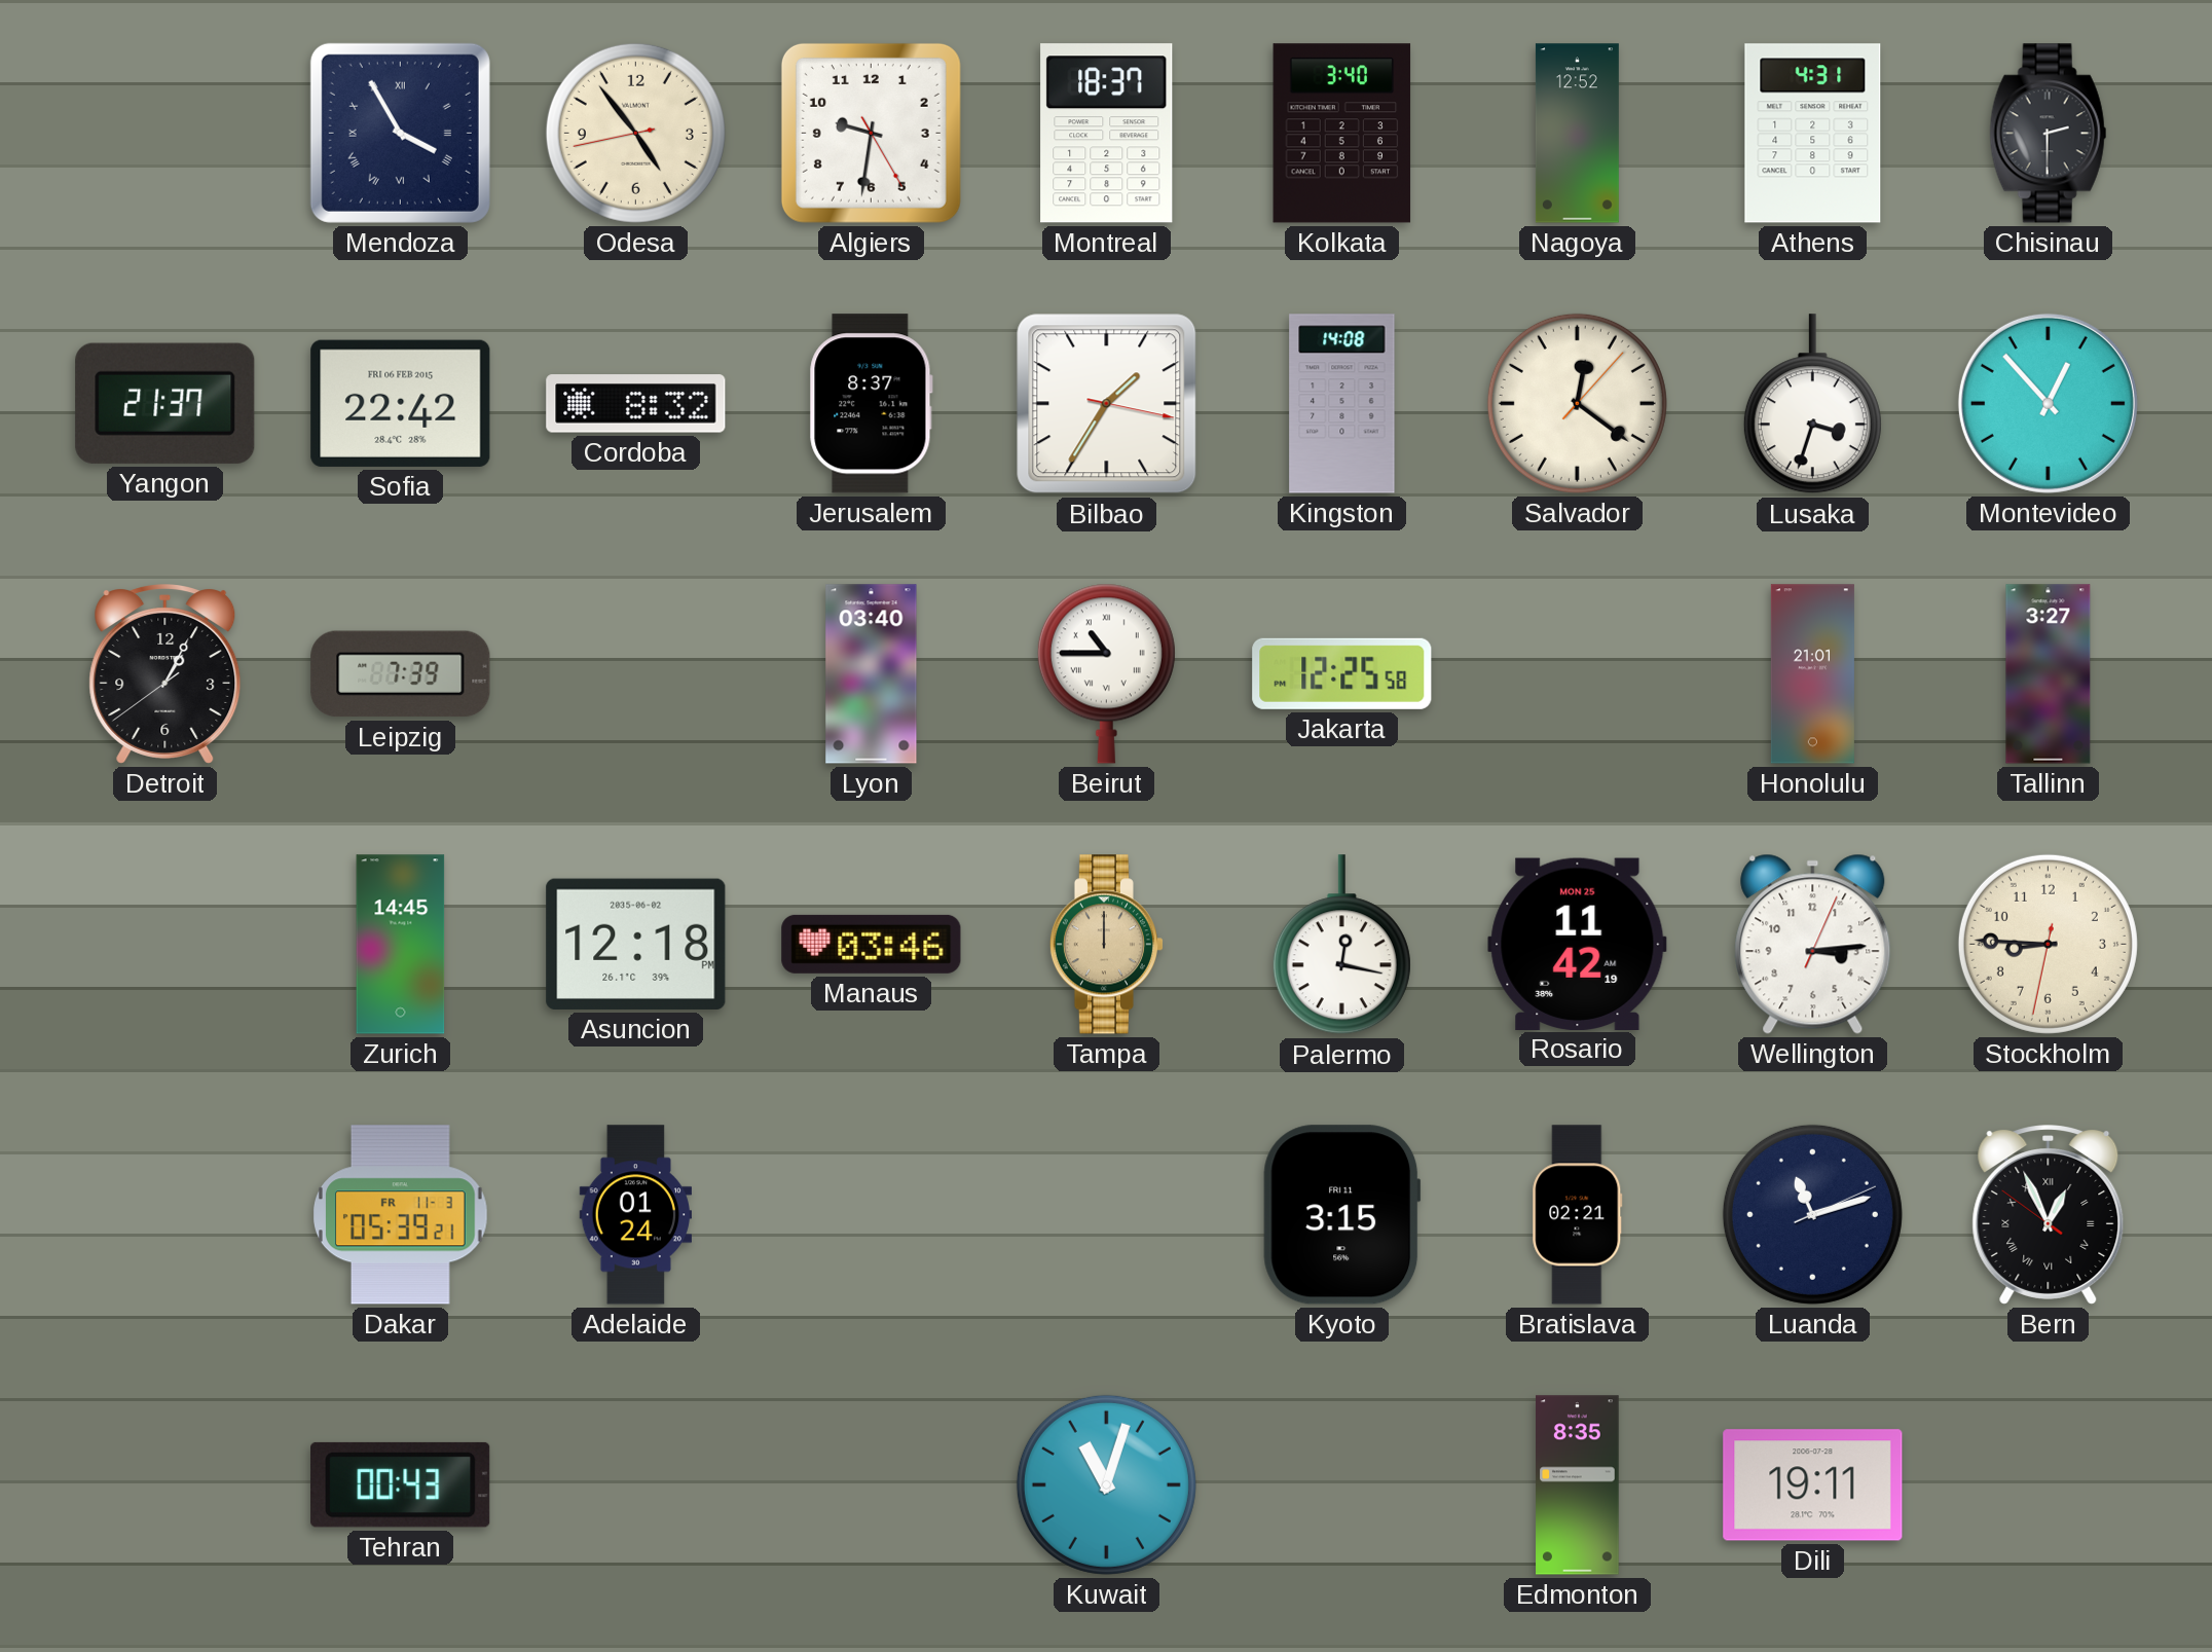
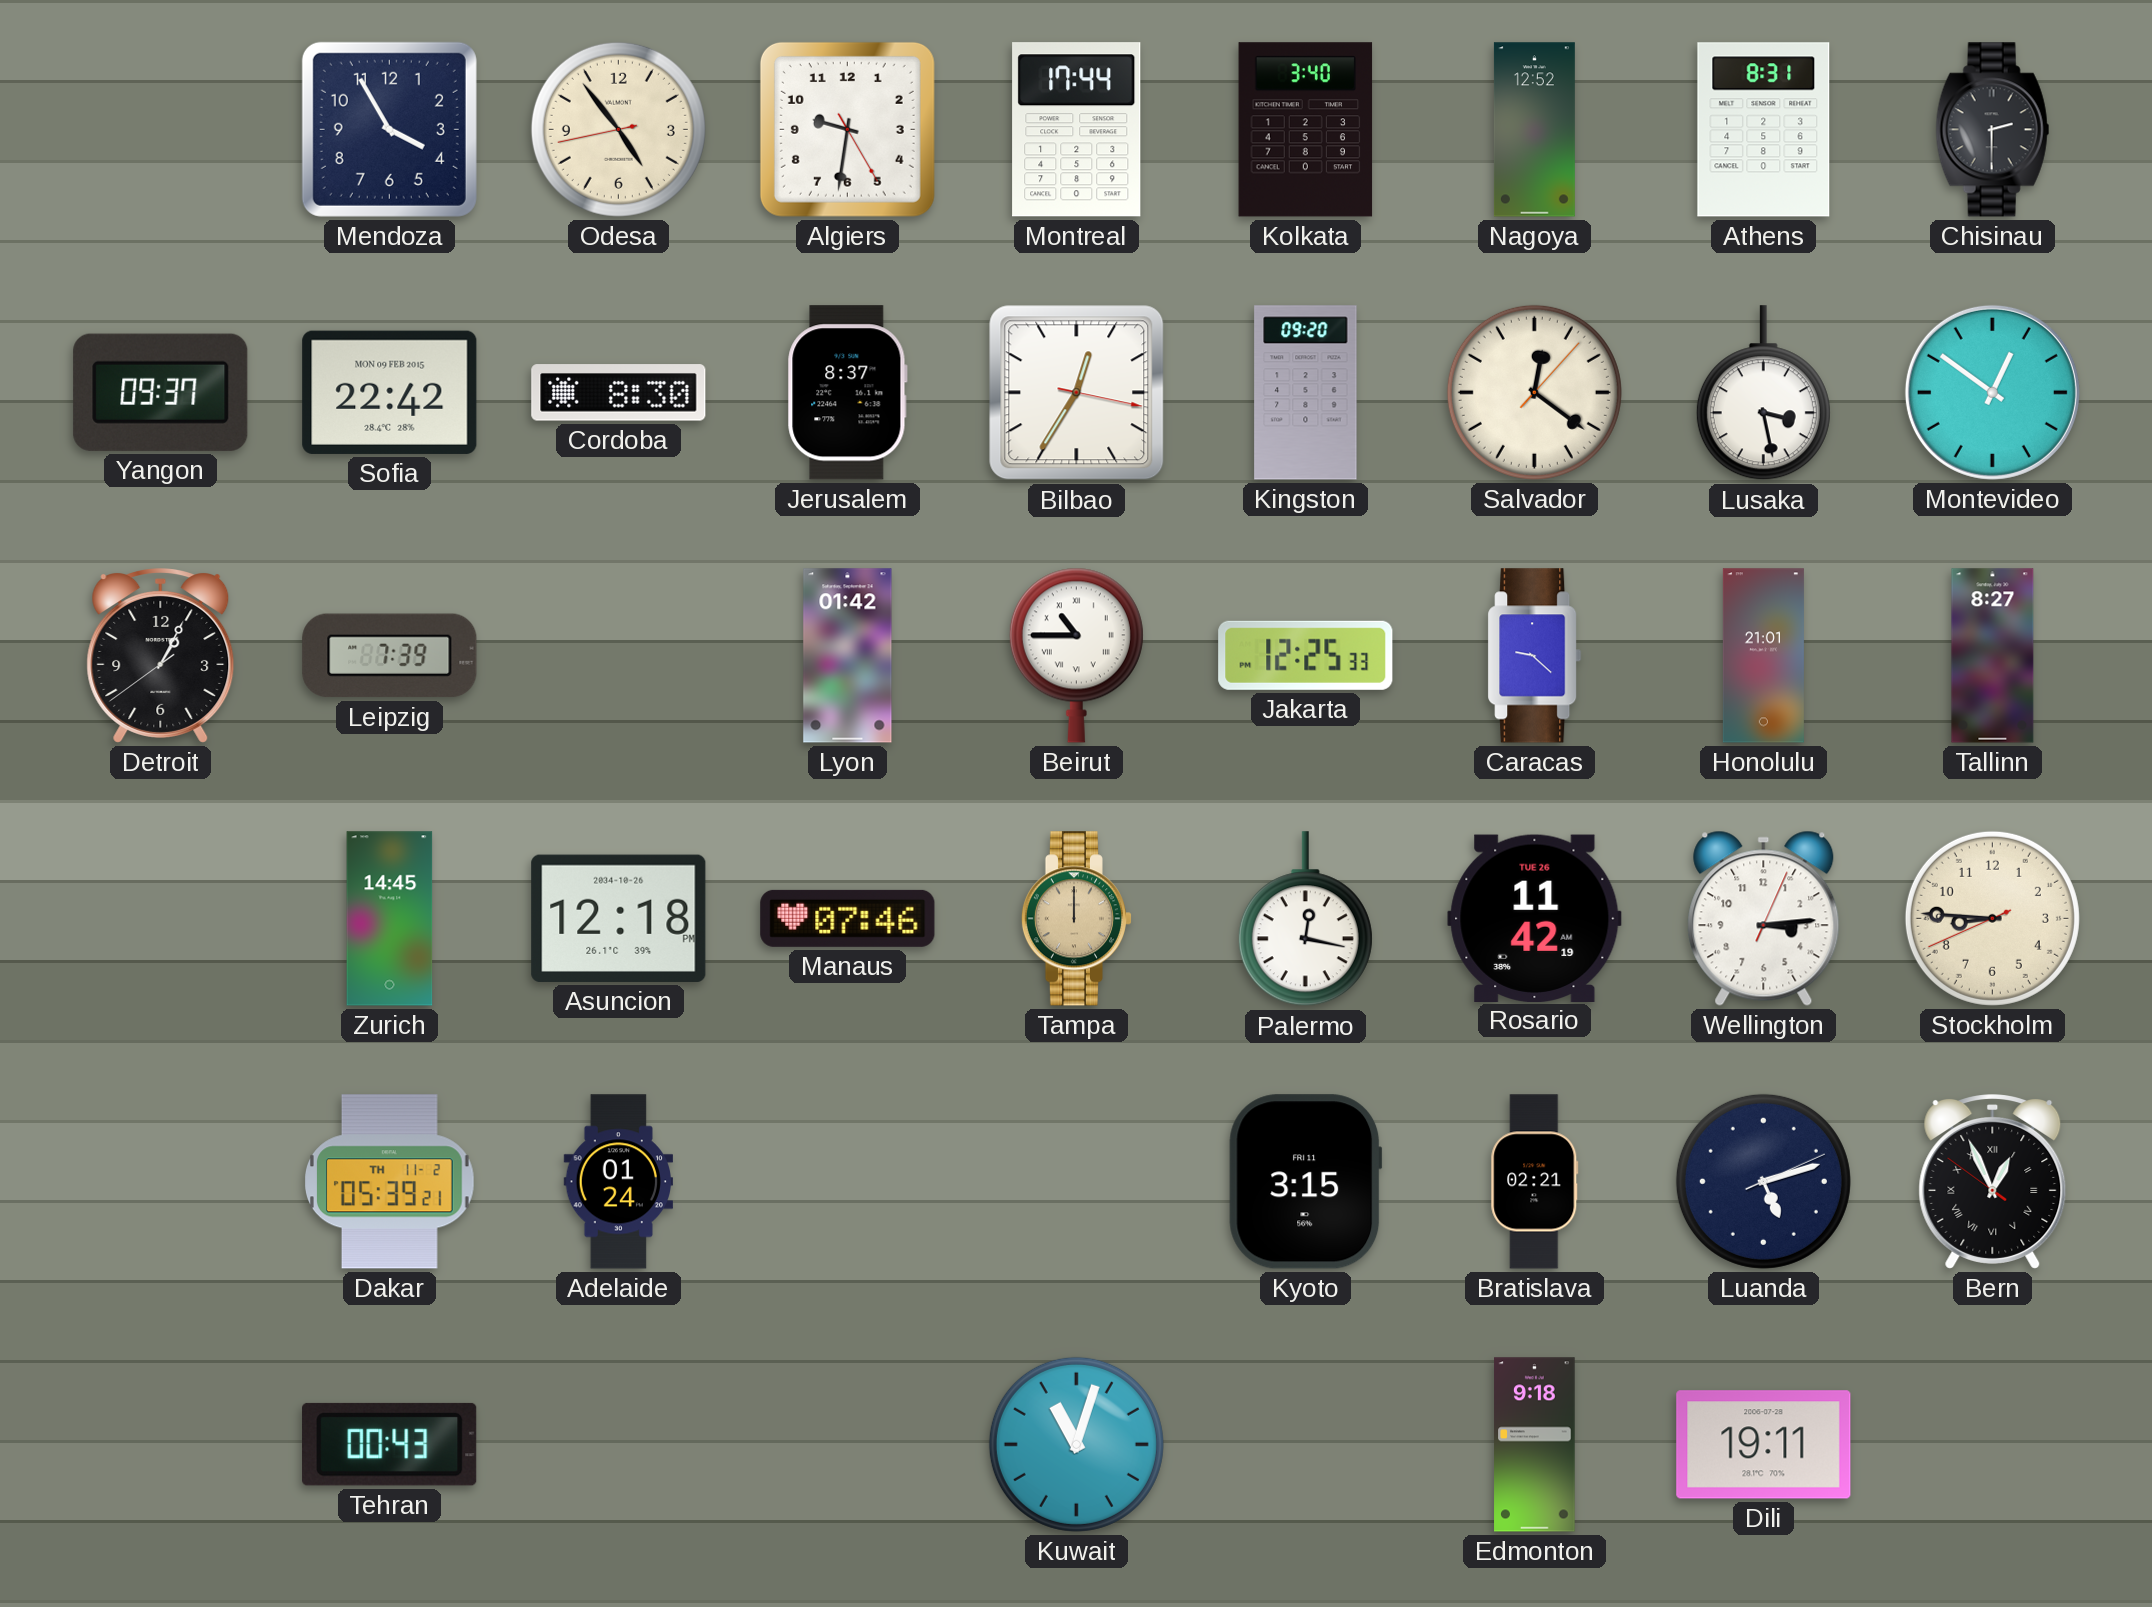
Mendoza numerals: Roman -> Arabic (389, 129)
Montreal: 18:37 -> 17:44 (1077, 130)
Athens: 4:31 -> 8:31 (1764, 130)
Yangon: 21:37 -> 09:37 (161, 392)
Sofia date: FRI 06 FEB 2015 -> MON 09 FEB 2015 (390, 392)
Cordoba: 8:32 -> 8:30 (619, 393)
Bilbao: 1:35 -> 12:35 (1077, 393)
Kingston: 14:08 -> 09:20 (1306, 393)
Lusaka: 3:33 -> 3:28 (1763, 393)
Montevideo: 12:53 -> 12:51 (1992, 392)
Lyon: 03:40 -> 01:42 (848, 656)
Jakarta: 12:25:58 -> 12:25:33 (1306, 655)
Caracas: none -> 9:22 (1535, 656)
Tallinn: 3:27 -> 8:27 (1993, 656)
Asuncion date: 2035-06-02 -> 2034-10-26 (619, 918)
Manaus: 03:46 -> 07:46 (848, 918)
Rosario date: MON 25 -> TUE 26 (1535, 918)
Stockholm: 8:45:32 -> 8:45:41 (1992, 918)
Dakar date: FR 11-3 -> TH 11-2 (390, 1182)
Luanda: 11:12 -> 5:12 (1763, 1181)
Edmonton: 8:35 -> 9:18 (1535, 1445)
